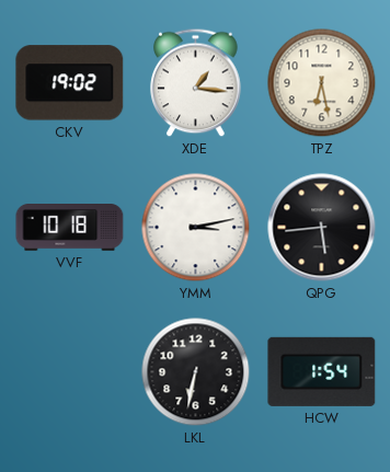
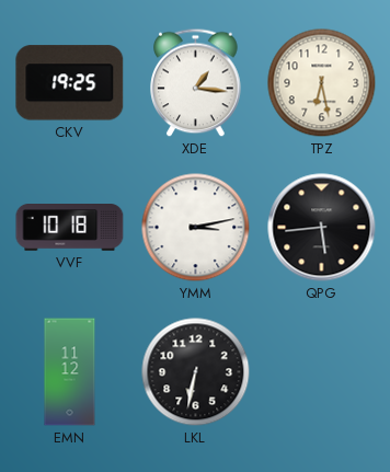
CKV: 19:02 -> 19:25 (70, 83)
EMN: none -> 11:12 (70, 372)
HCW: 1:54 -> none (322, 371)
